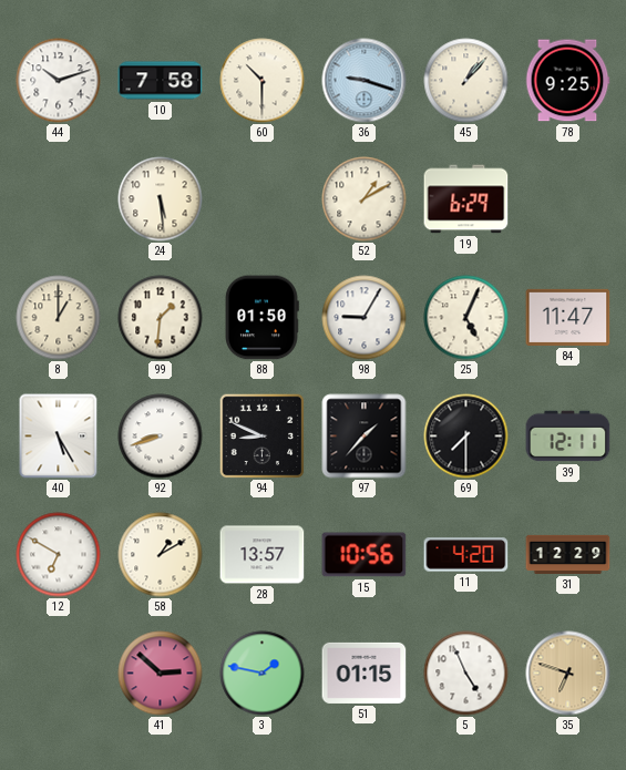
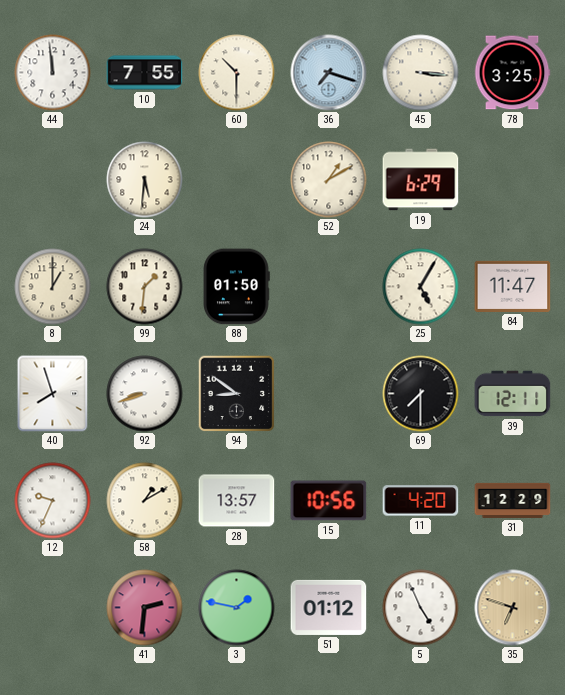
44: 10:12 -> 11:59 (53, 73)
10: 7:58 -> 7:55 (145, 73)
36: 9:18 -> 7:18 (329, 73)
45: 1:07 -> 3:16 (421, 73)
78: 9:25 -> 3:25 (512, 73)
24: 5:29 -> 5:31 (145, 180)
98: 9:05 -> none (365, 318)
25: 5:04 -> 5:05 (421, 287)
40: 5:25 -> 7:57 (53, 394)
94: 8:49 -> 8:51 (236, 393)
97: 1:37 -> none (365, 437)
12: 6:50 -> 9:34 (53, 501)
41: 2:52 -> 2:31 (145, 608)
51: 01:15 -> 01:12 (329, 607)
